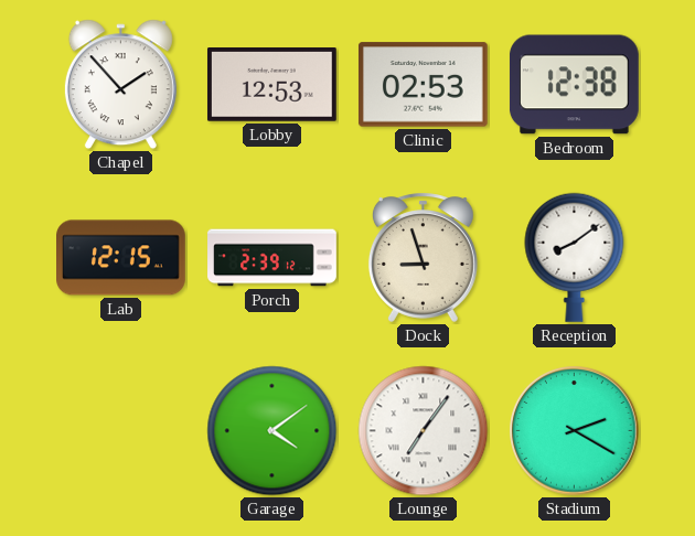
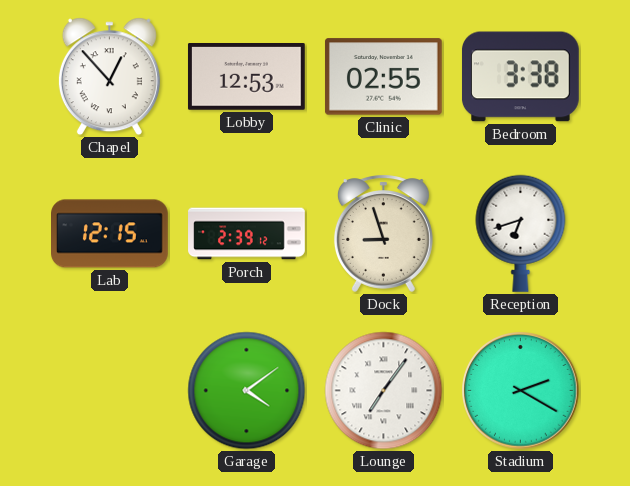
Chapel: 1:53 -> 12:53 (109, 77)
Clinic: 02:53 -> 02:55 (383, 77)
Bedroom: 12:38 -> 3:38 (521, 77)
Reception: 8:09 -> 6:42 (521, 233)
